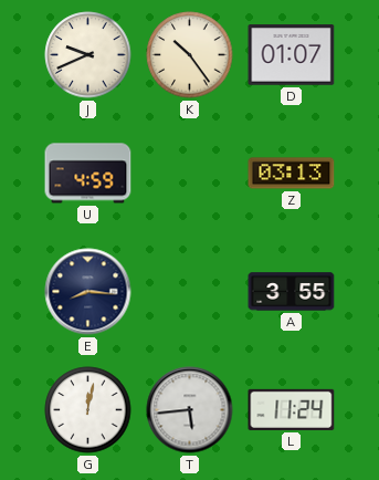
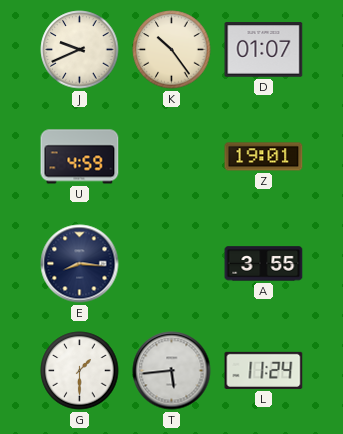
Z: 03:13 -> 19:01 (264, 157)
G: 12:02 -> 1:30 (80, 371)
